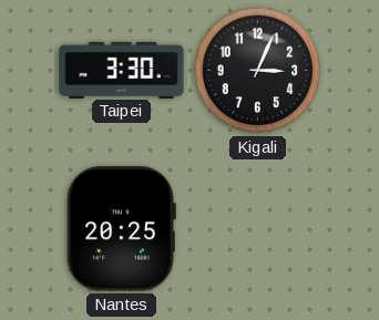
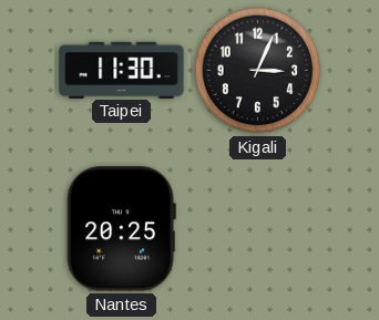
Taipei: 3:30 -> 11:30 (122, 70)
